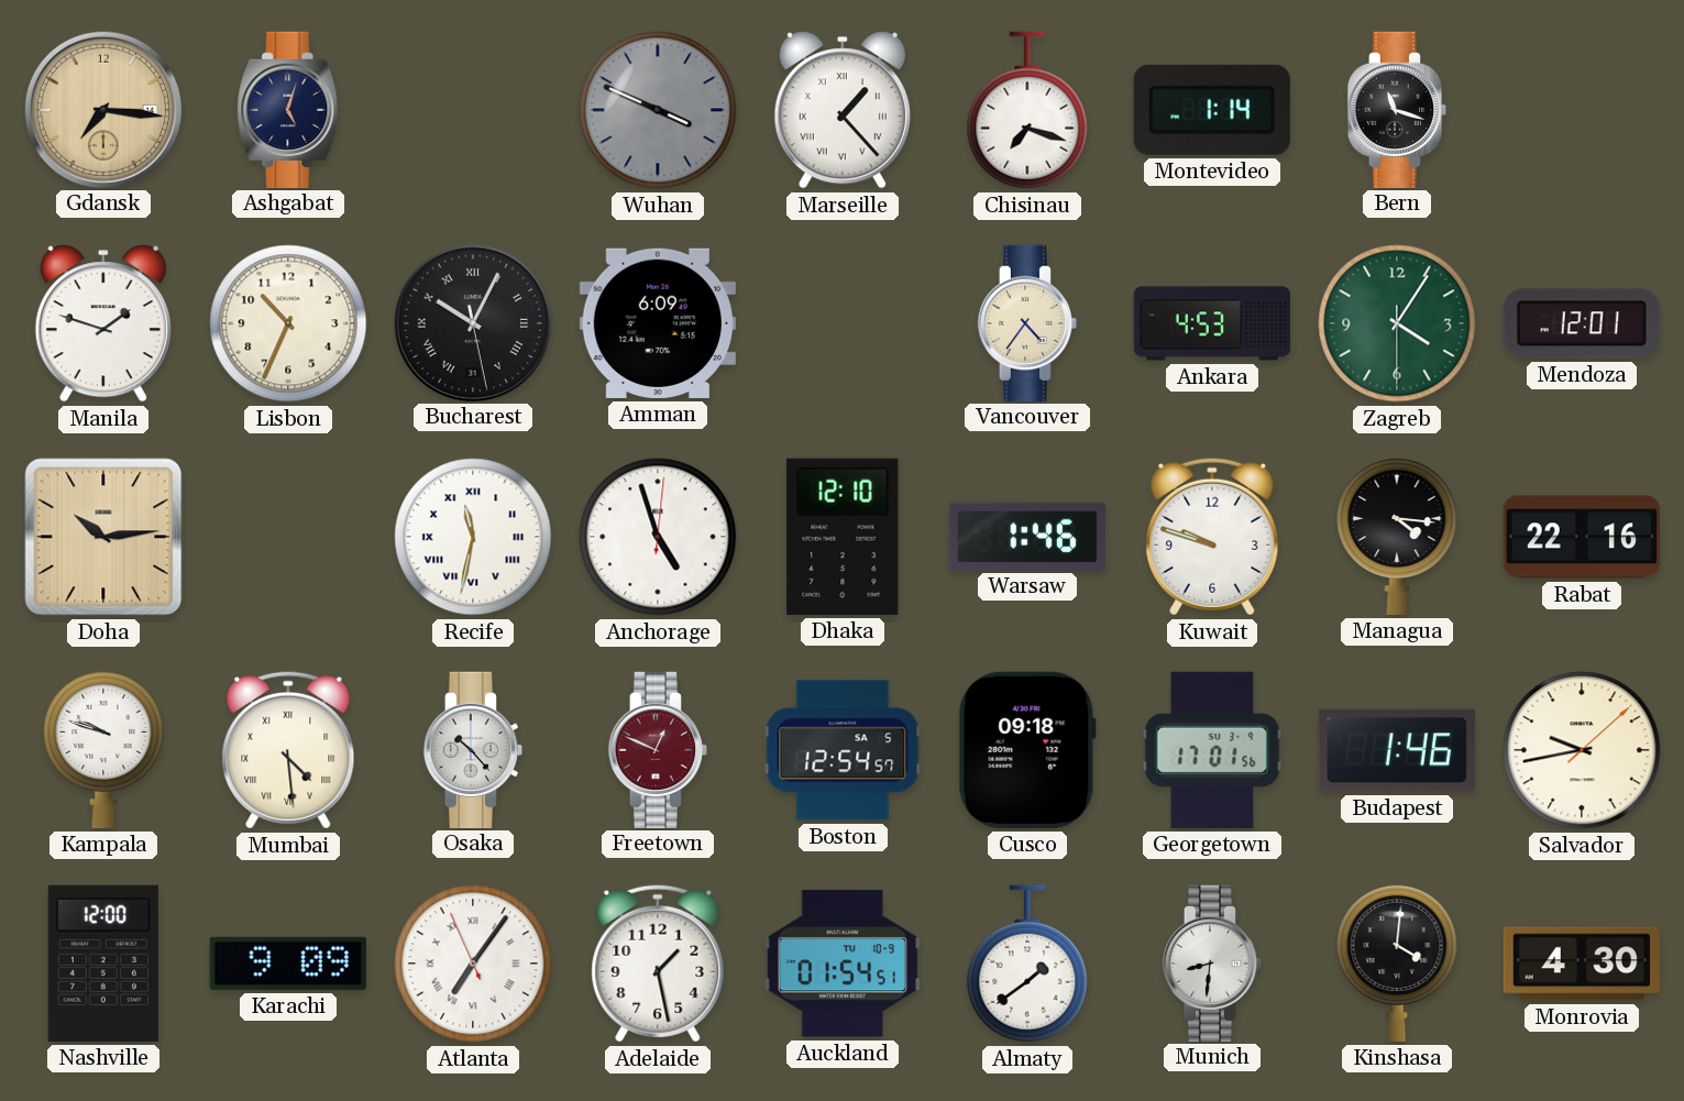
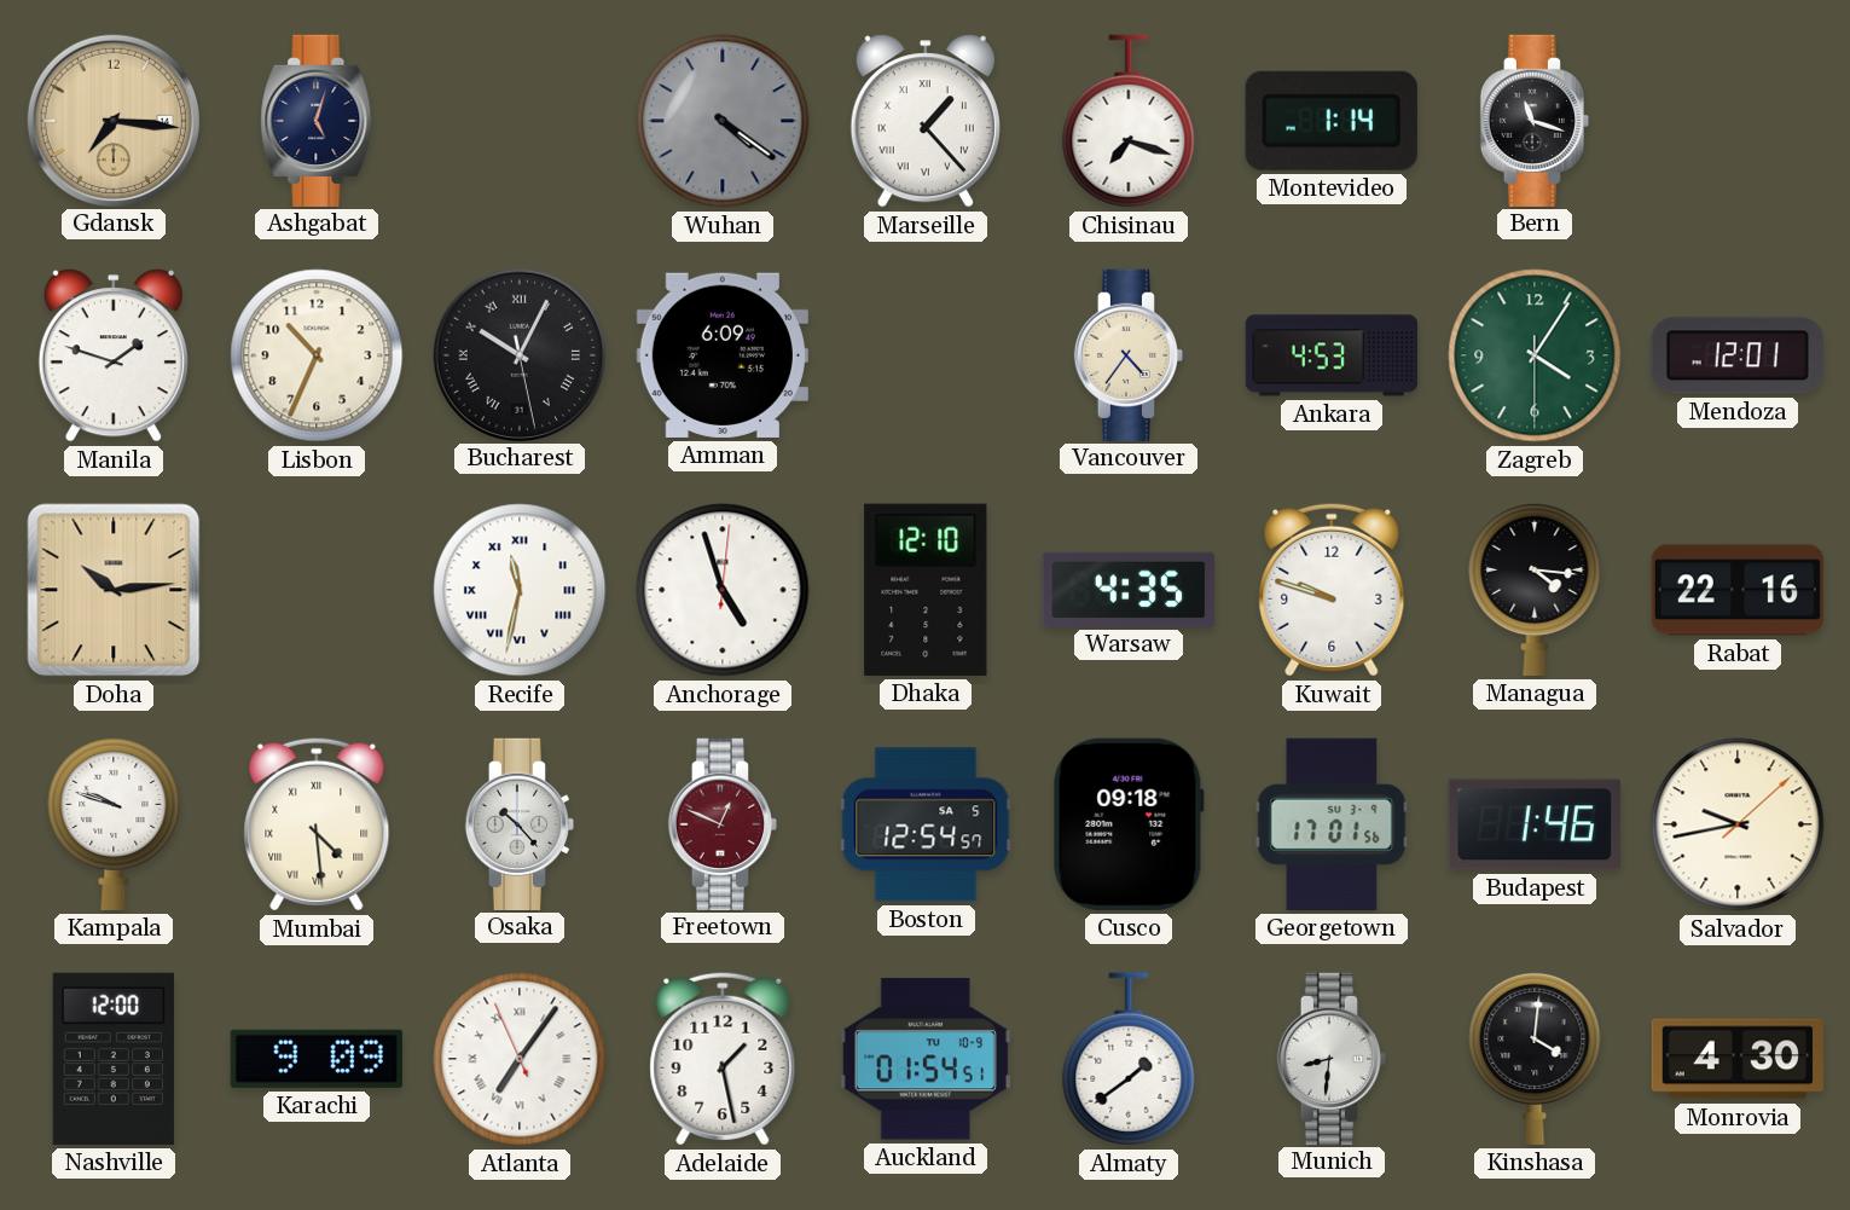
Wuhan: 3:49 -> 4:21 (723, 121)
Warsaw: 1:46 -> 4:35 (1129, 589)
